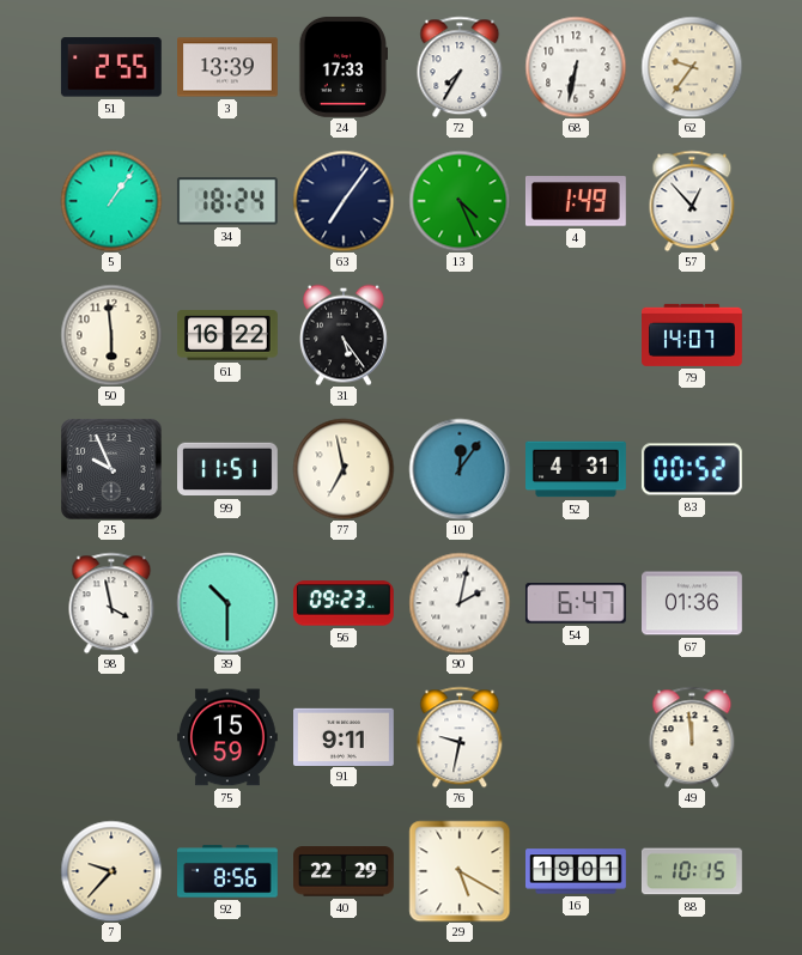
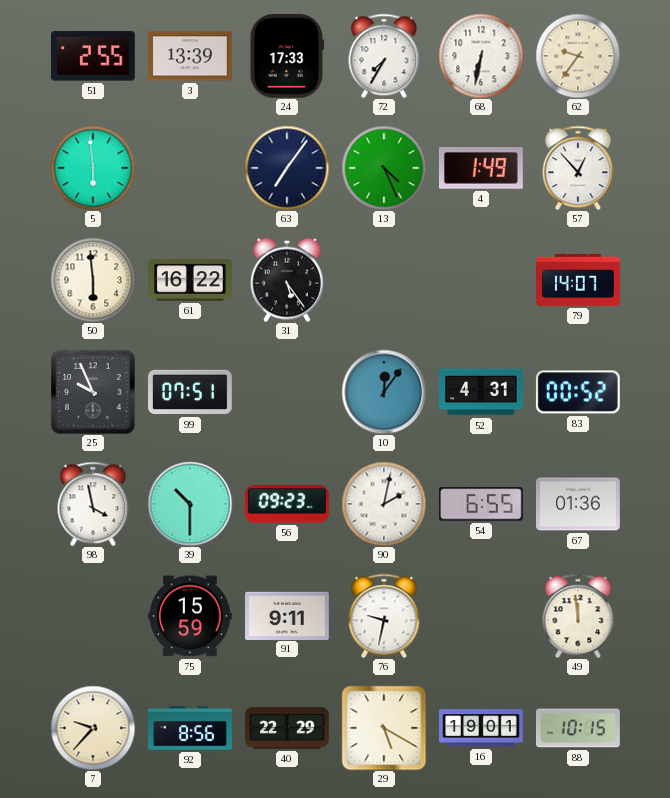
5: 1:06 -> 5:59 (93, 168)
34: 18:24 -> none (227, 201)
99: 11:51 -> 07:51 (191, 392)
77: 6:58 -> none (344, 469)
54: 6:47 -> 6:55 (481, 504)
